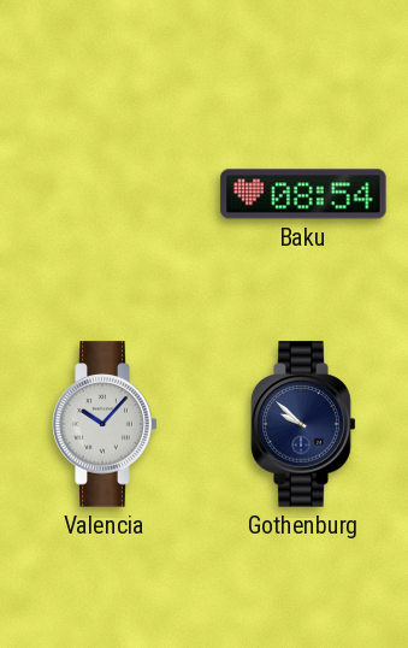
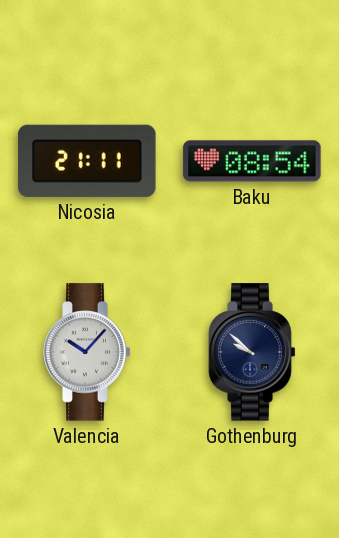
Nicosia: none -> 21:11 (87, 161)
